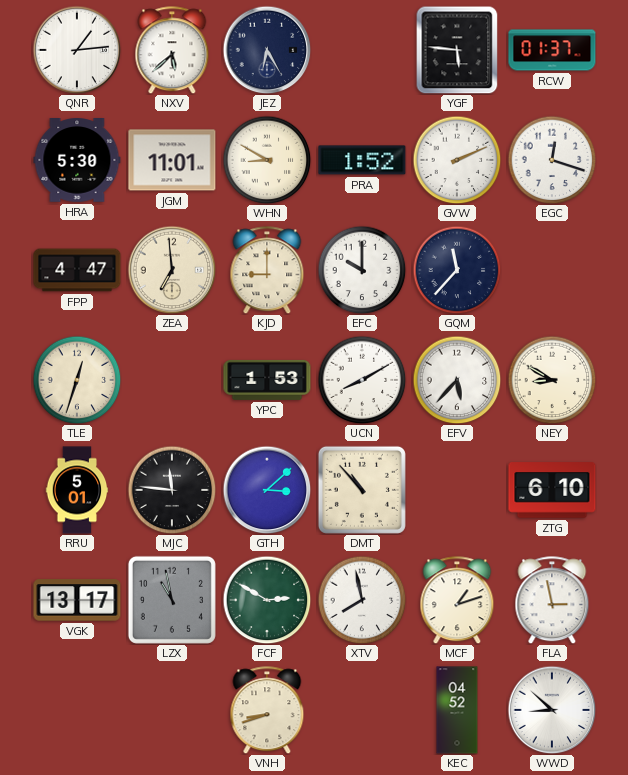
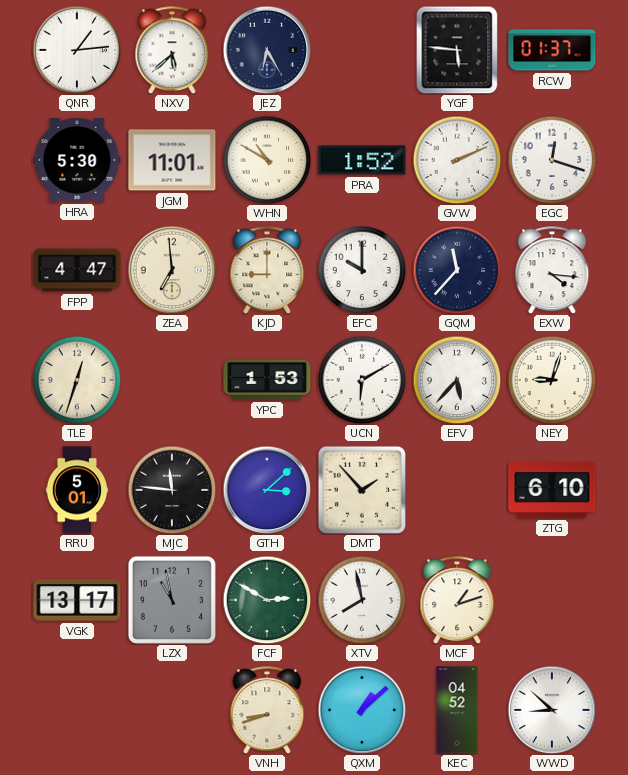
WHN: 8:50 -> 10:50 (267, 160)
EXW: none -> 4:16 (552, 270)
UCN: 8:10 -> 6:10 (362, 380)
NEY: 8:50 -> 9:03 (552, 380)
DMT: 10:53 -> 1:53 (362, 490)
FLA: 2:58 -> none (552, 600)
QXM: none -> 1:08 (362, 710)
